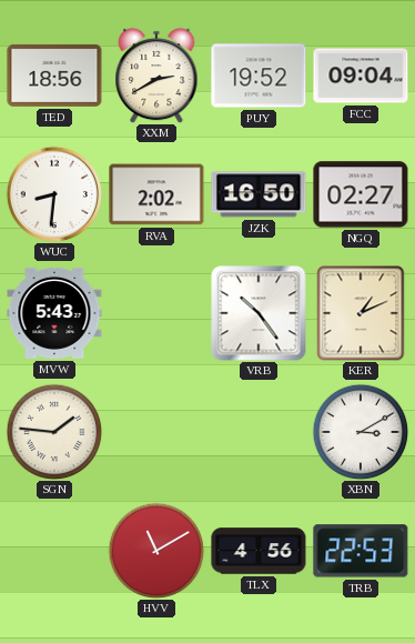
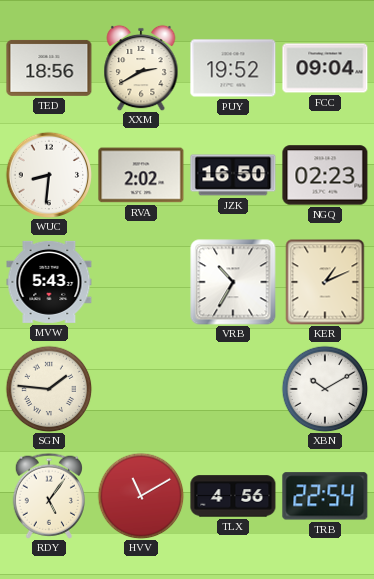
NGQ: 02:27 -> 02:23 (325, 175)
VRB: 10:24 -> 10:35 (233, 282)
XBN: 3:10 -> 10:10 (325, 389)
RDY: none -> 5:06 (48, 496)
TRB: 22:53 -> 22:54 (325, 496)
